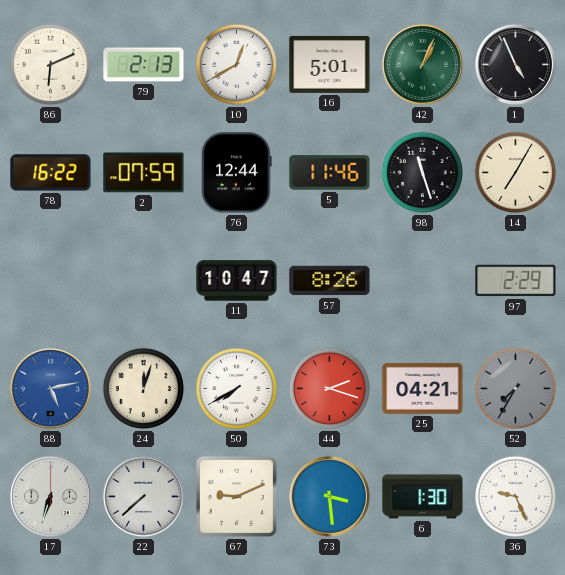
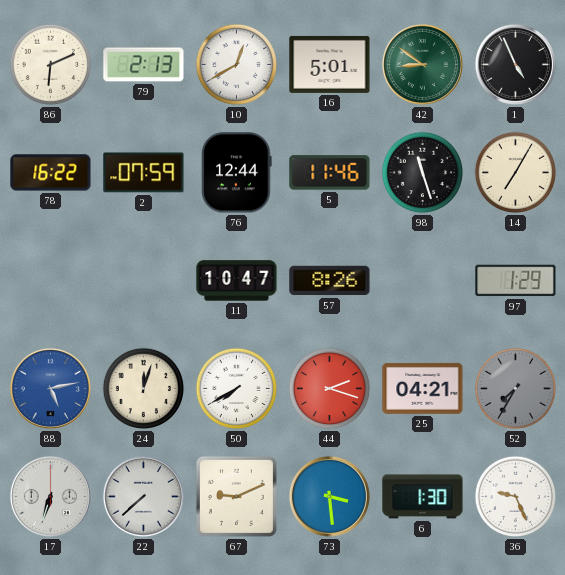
42: 1:04 -> 8:51 (422, 64)
97: 2:29 -> 1:29 (516, 281)
